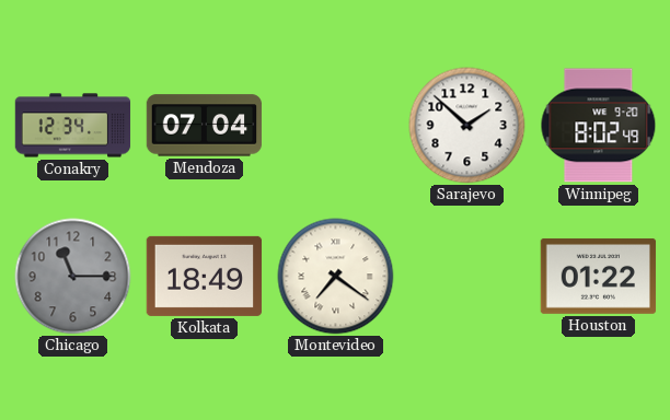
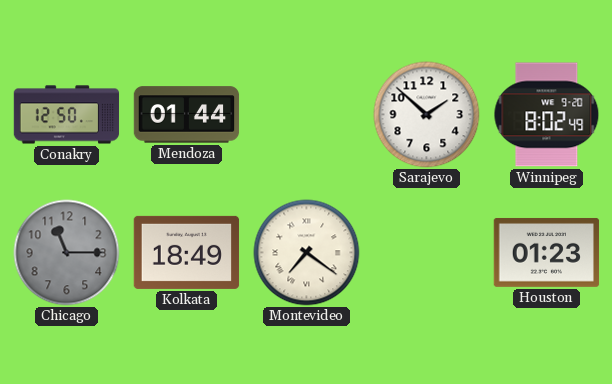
Conakry: 12:34 -> 12:50 (67, 115)
Mendoza: 07:04 -> 01:44 (187, 115)
Houston: 01:22 -> 01:23 (547, 252)
